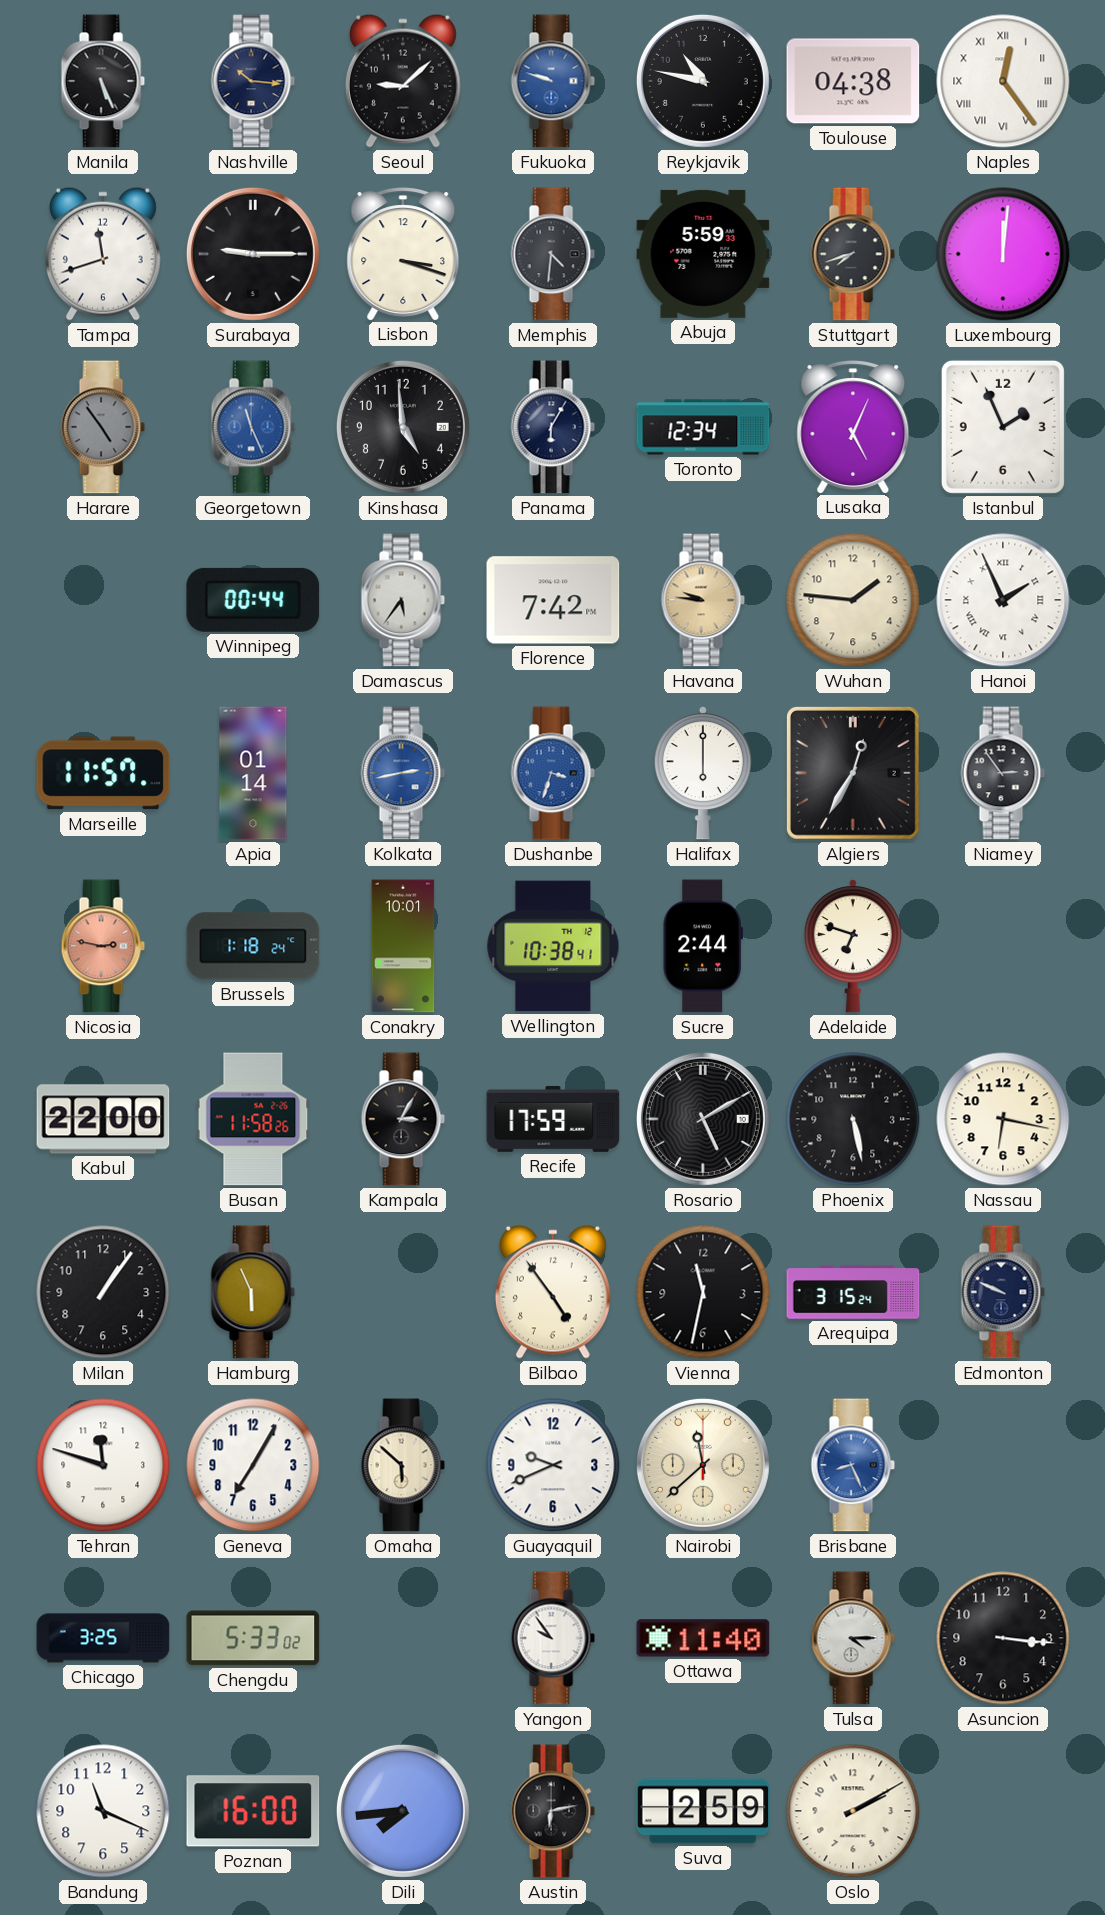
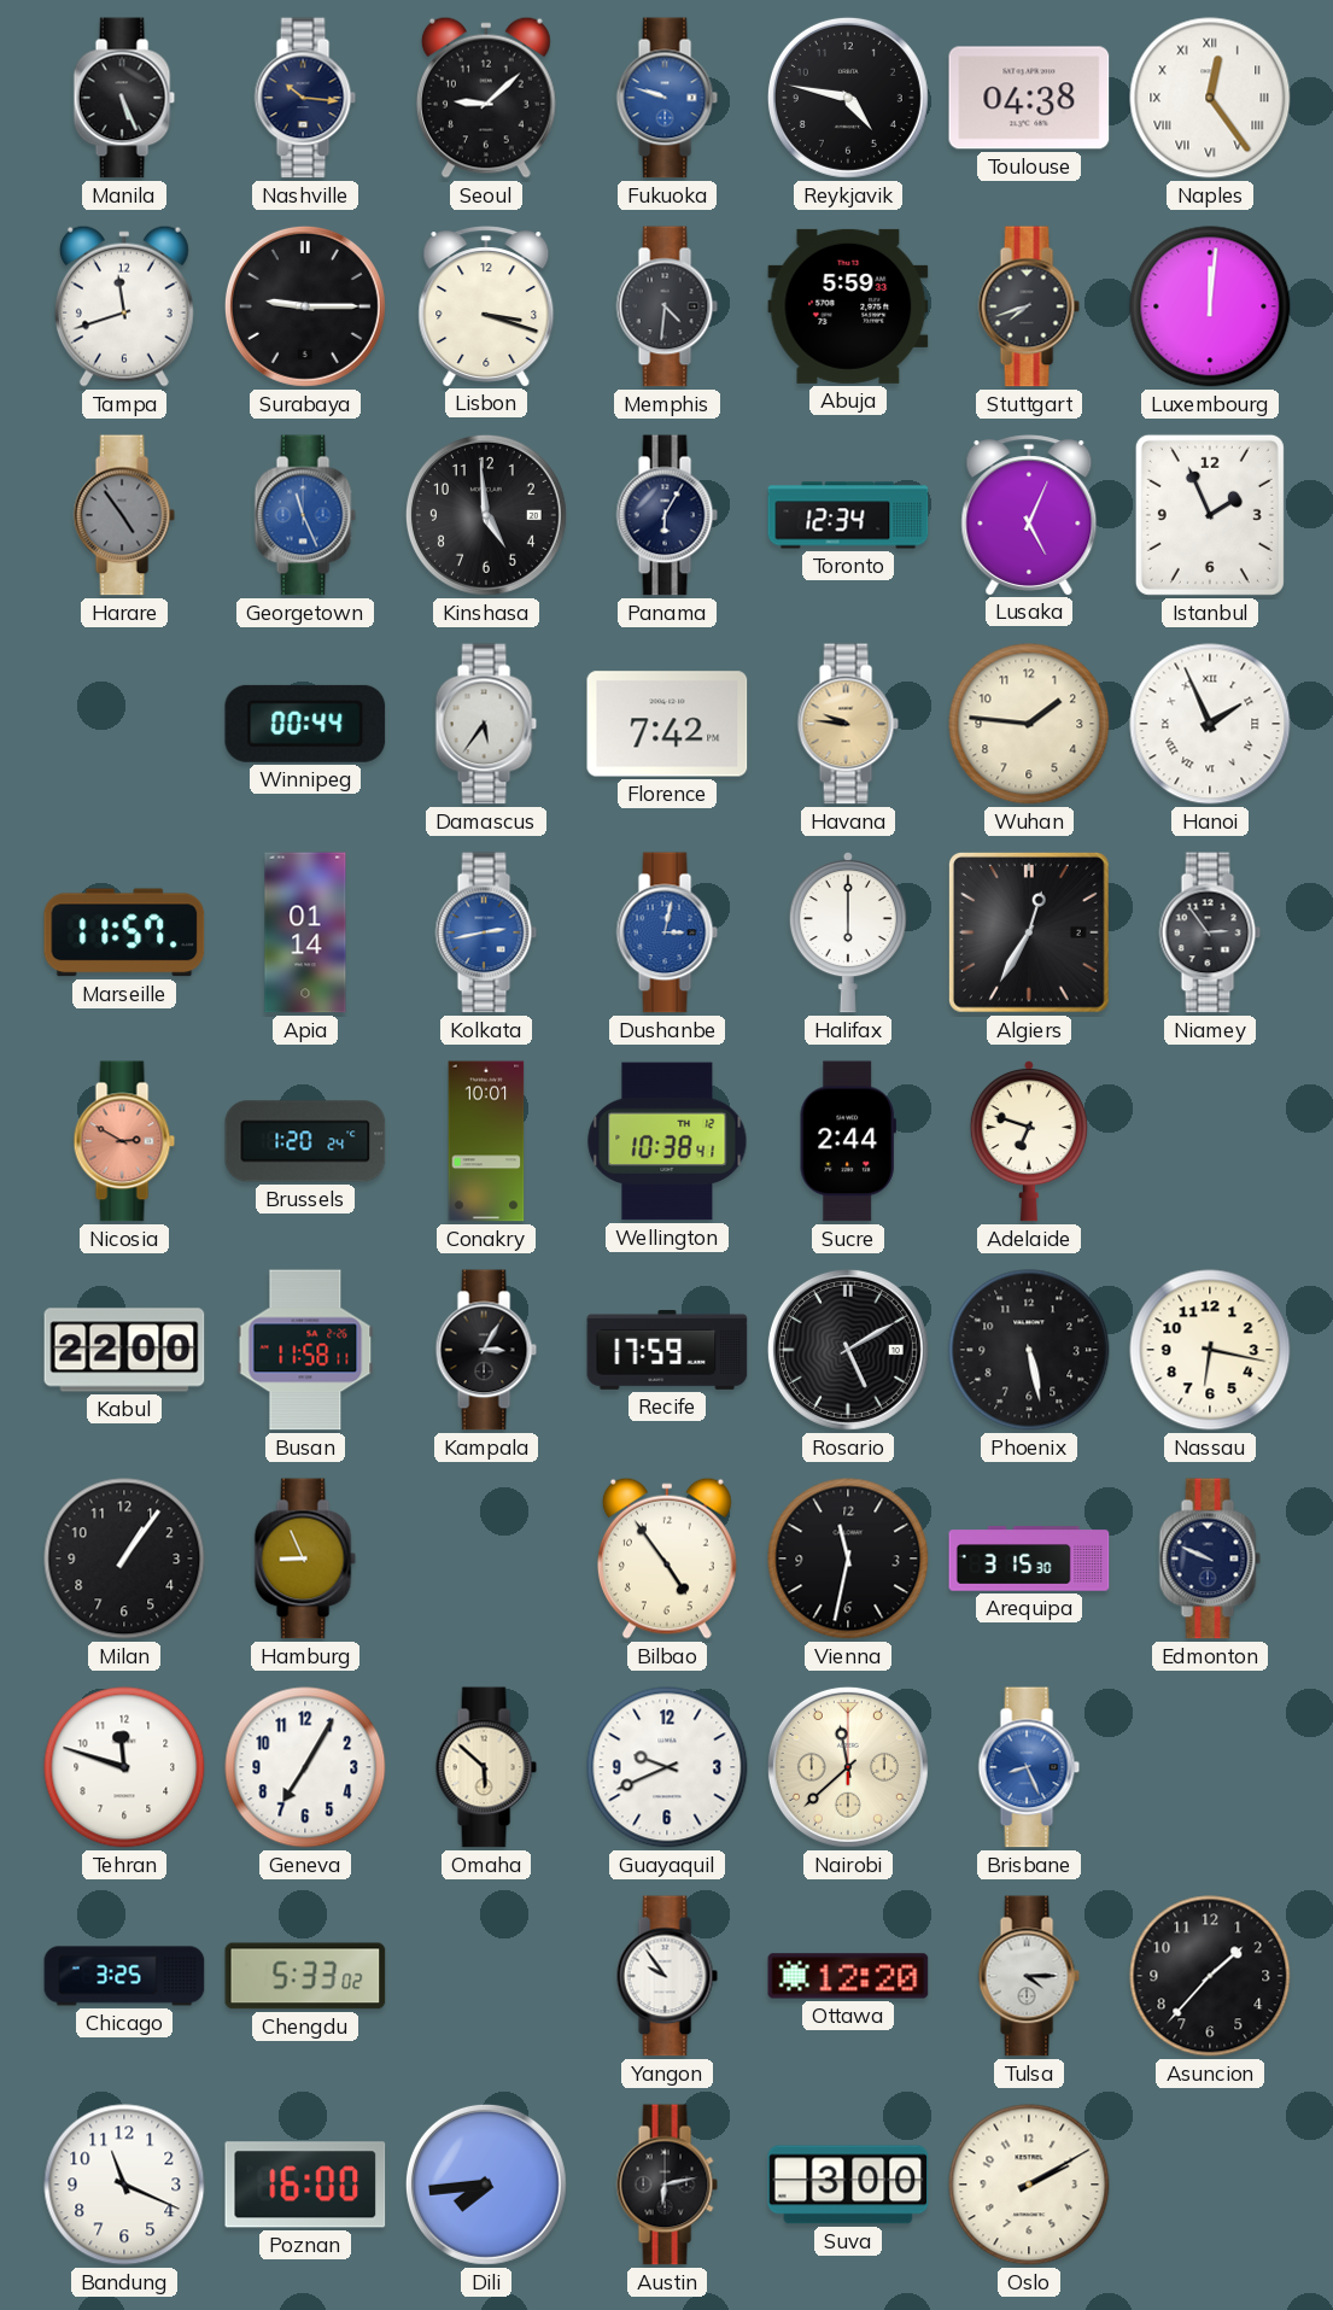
Reykjavik: 10:47 -> 4:47 (848, 98)
Dushanbe: 3:33 -> 3:02 (667, 932)
Nicosia: 2:47 -> 2:50 (124, 1141)
Brussels: 1:18 -> 1:20 (305, 1141)
Busan: 11:58:26 -> 11:58:11 (305, 1350)
Hamburg: 5:56 -> 8:56 (305, 1558)
Arequipa: 3:15:24 -> 3:15:30 (1029, 1558)
Ottawa: 11:40 -> 12:20 (848, 1976)
Asuncion: 3:16 -> 1:37 (1210, 1976)
Suva: 2:59 -> 3:00 (848, 2185)
